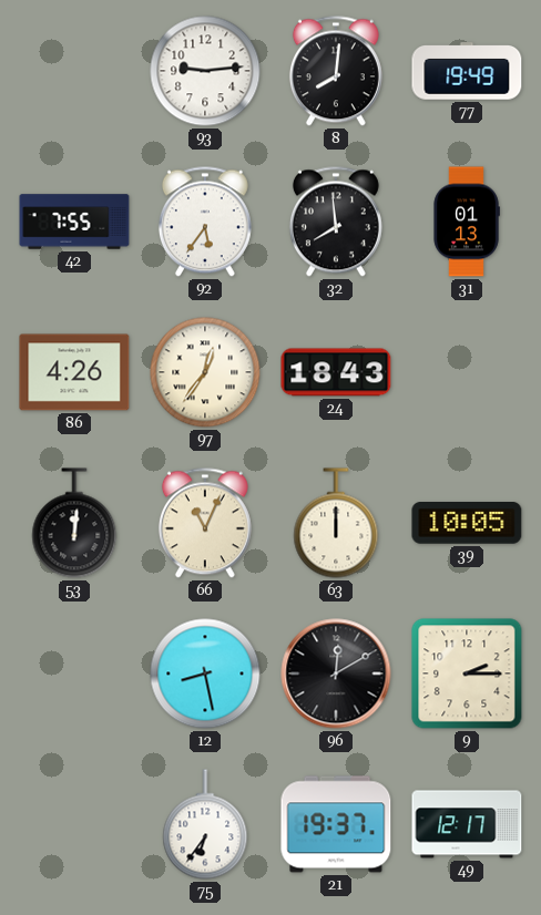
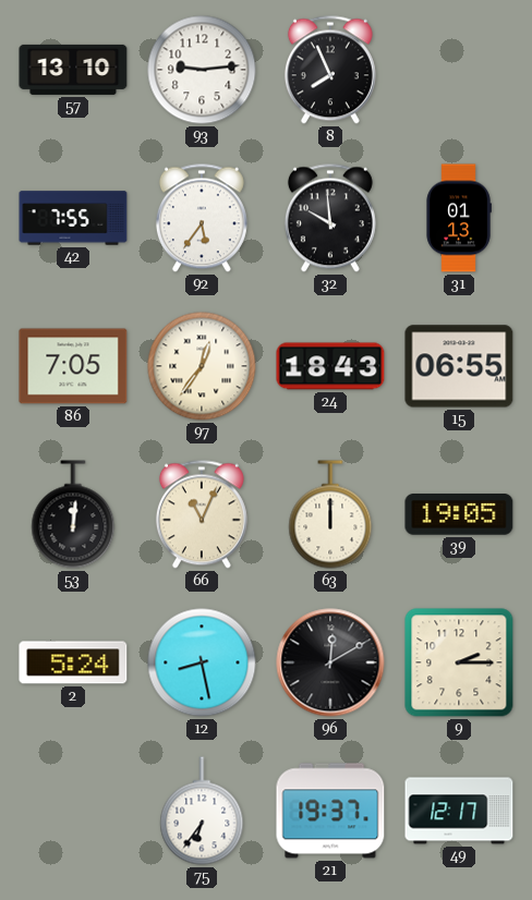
57: none -> 13:10 (73, 70)
8: 8:01 -> 7:56 (330, 70)
77: 19:49 -> none (467, 71)
32: 7:59 -> 9:59 (330, 218)
86: 4:26 -> 7:05 (73, 366)
15: none -> 06:55 (459, 366)
39: 10:05 -> 19:05 (459, 515)
2: none -> 5:24 (73, 662)
